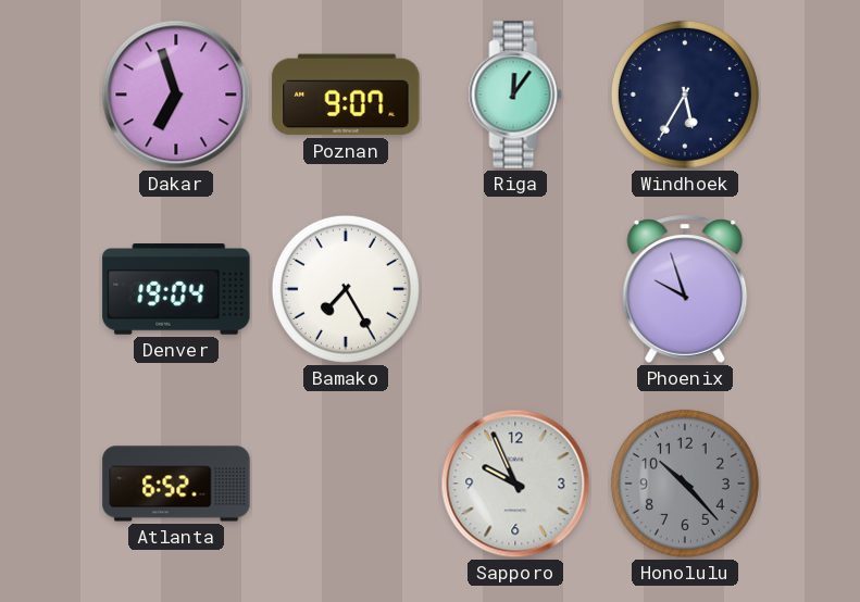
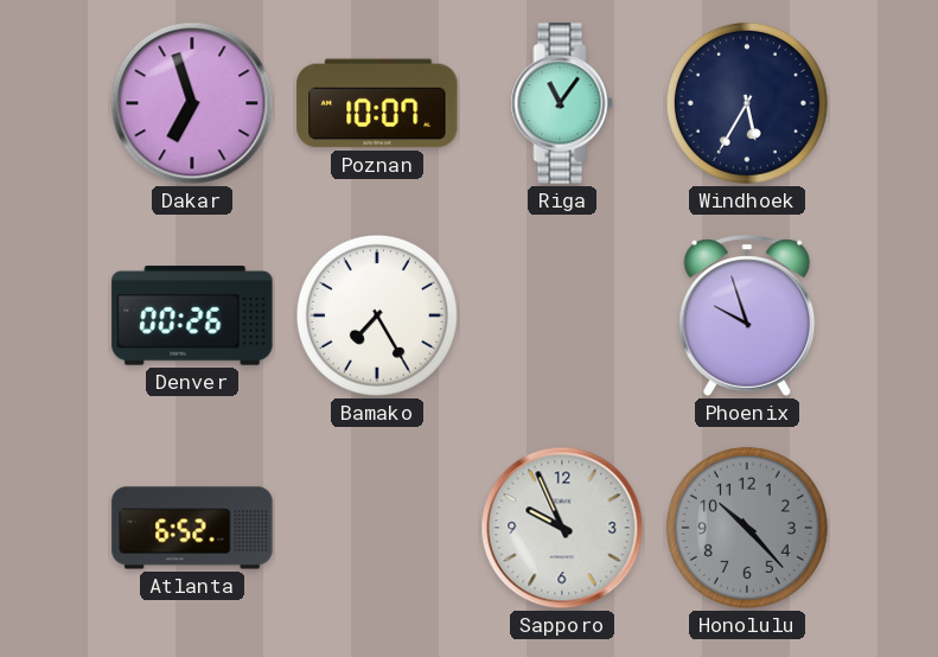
Poznan: 9:07 -> 10:07 (377, 103)
Riga: 12:06 -> 11:06 (562, 103)
Denver: 19:04 -> 00:26 (192, 315)
